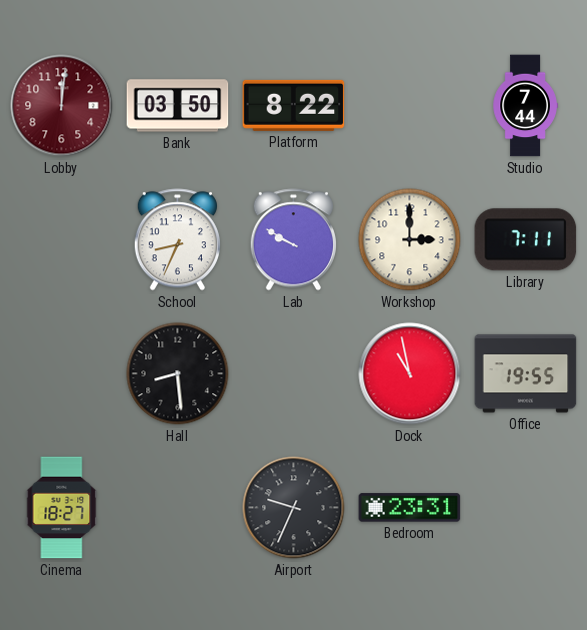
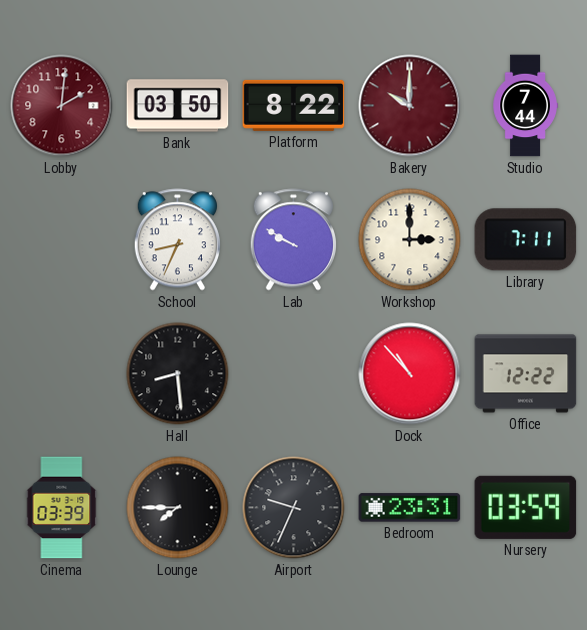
Lobby: 12:01 -> 2:01 (62, 106)
Bakery: none -> 10:00 (410, 106)
Dock: 10:58 -> 10:53 (410, 374)
Office: 19:55 -> 12:22 (526, 374)
Cinema: 18:27 -> 03:39 (62, 508)
Lounge: none -> 7:45 (178, 508)
Nursery: none -> 03:59 (526, 507)
